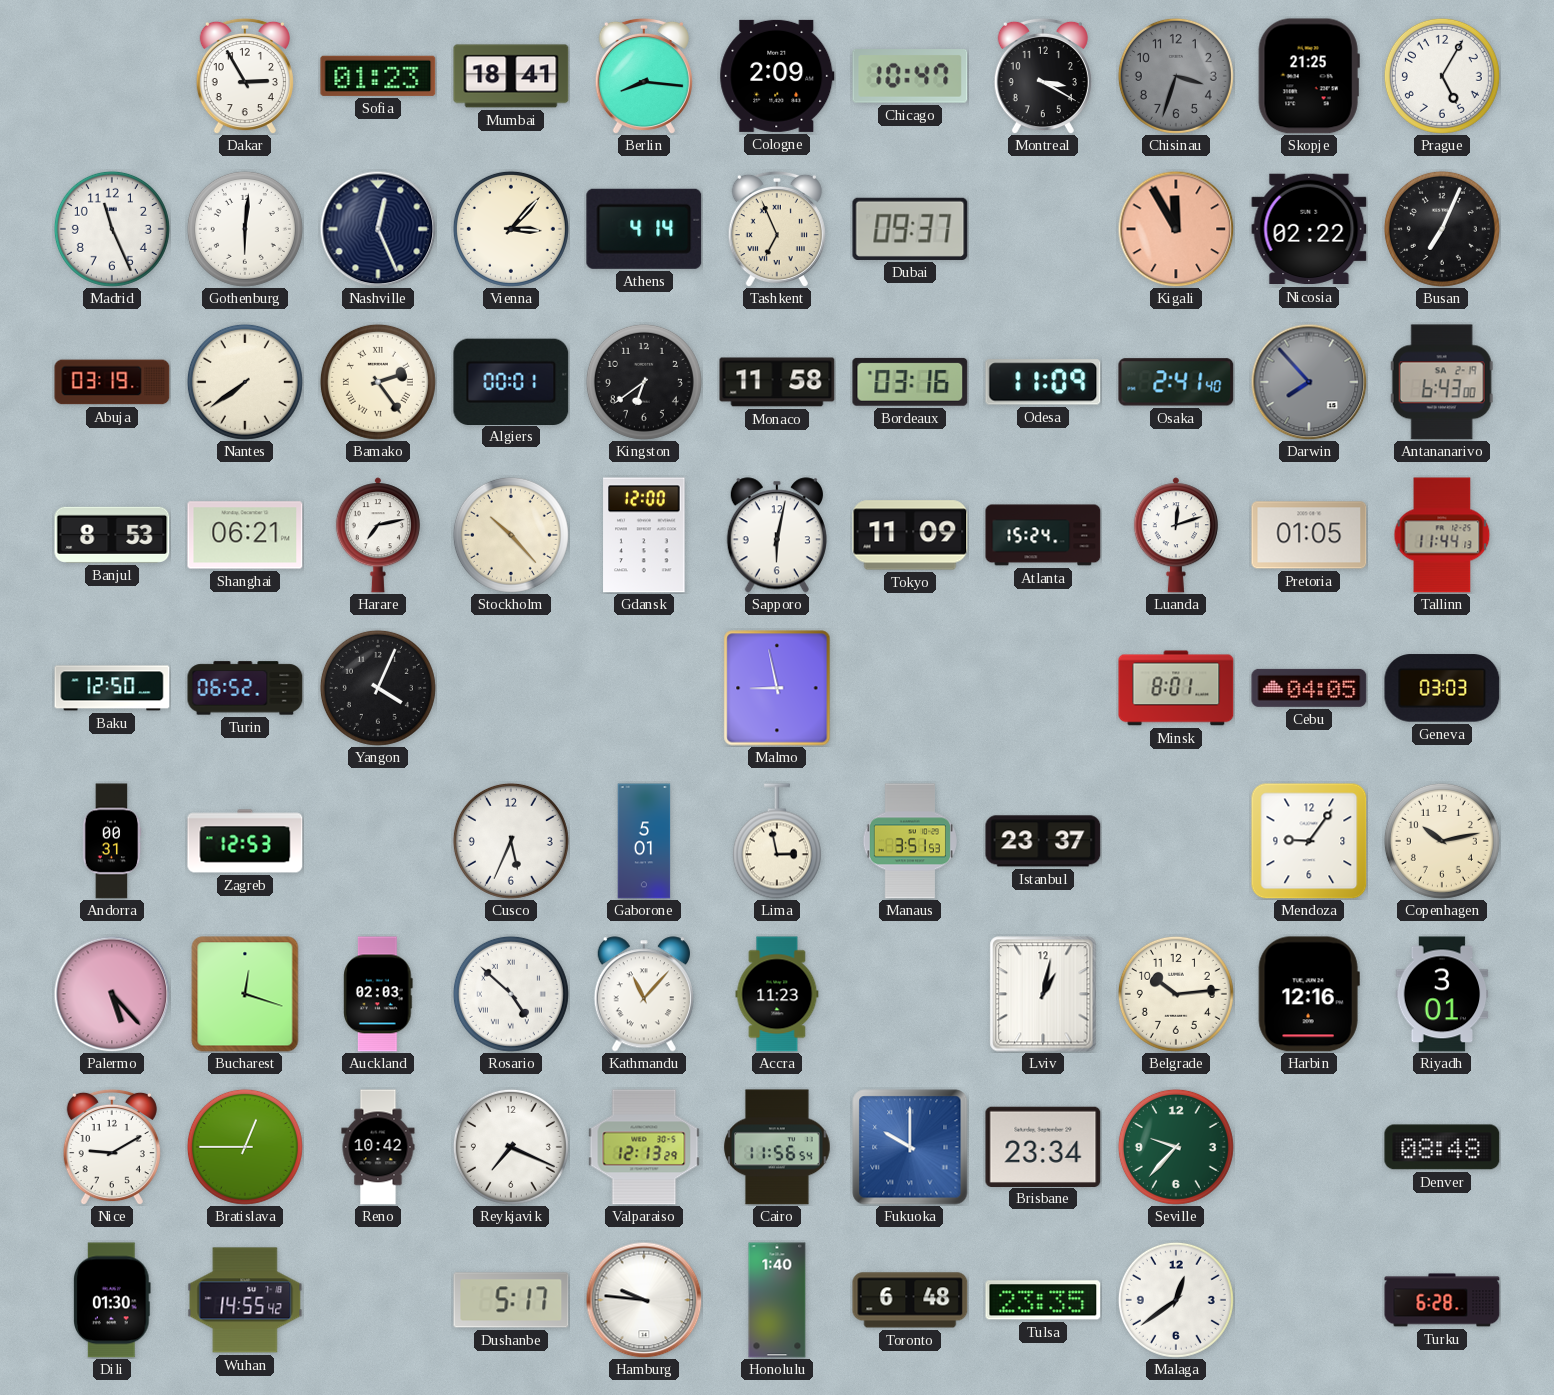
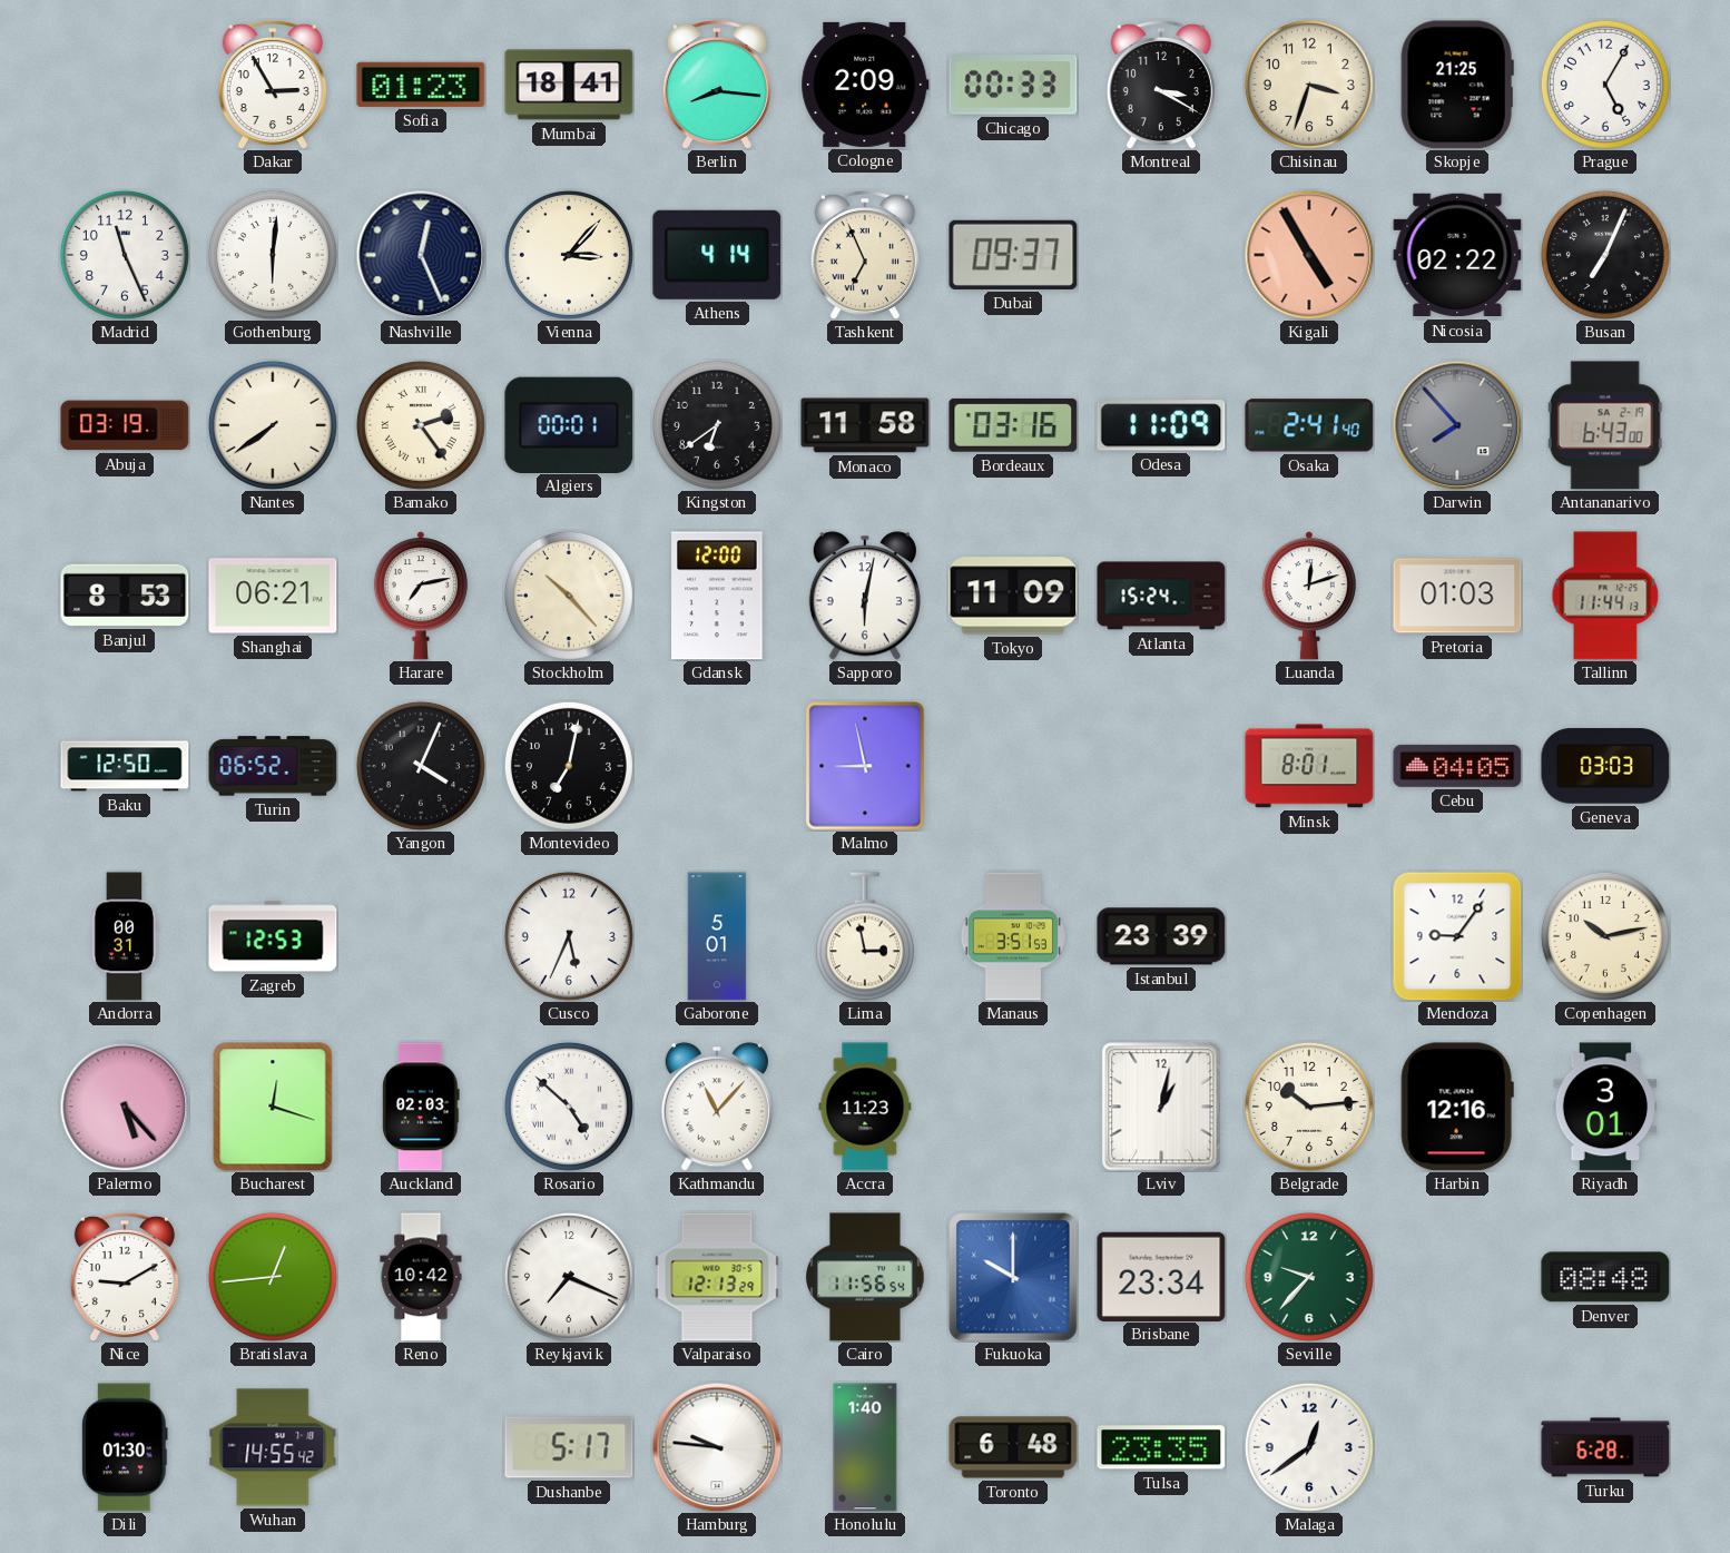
Chicago: 10:47 -> 00:33 (1013, 86)
Chisinau dial: grey -> cream (1309, 85)
Kigali: 11:55 -> 4:55 (1309, 255)
Pretoria: 01:05 -> 01:03 (1457, 596)
Montevideo: none -> 7:02 (569, 766)
Istanbul: 23:37 -> 23:39 (1161, 936)
Bratislava: 12:45 -> 12:44 (273, 1277)
